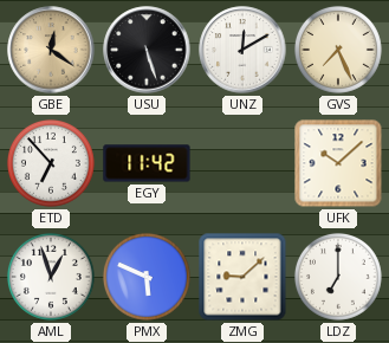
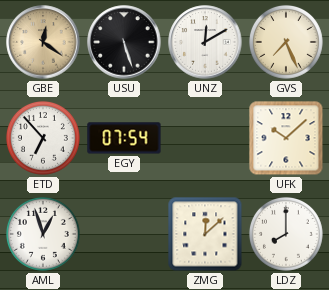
EGY: 11:42 -> 07:54 (124, 138)
PMX: 5:49 -> none (147, 277)
ZMG: 9:08 -> 12:08 (205, 234)
LDZ: 7:00 -> 8:00 (286, 234)
